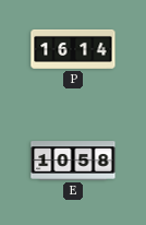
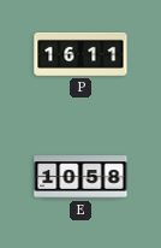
P: 16:14 -> 16:11 (80, 54)
